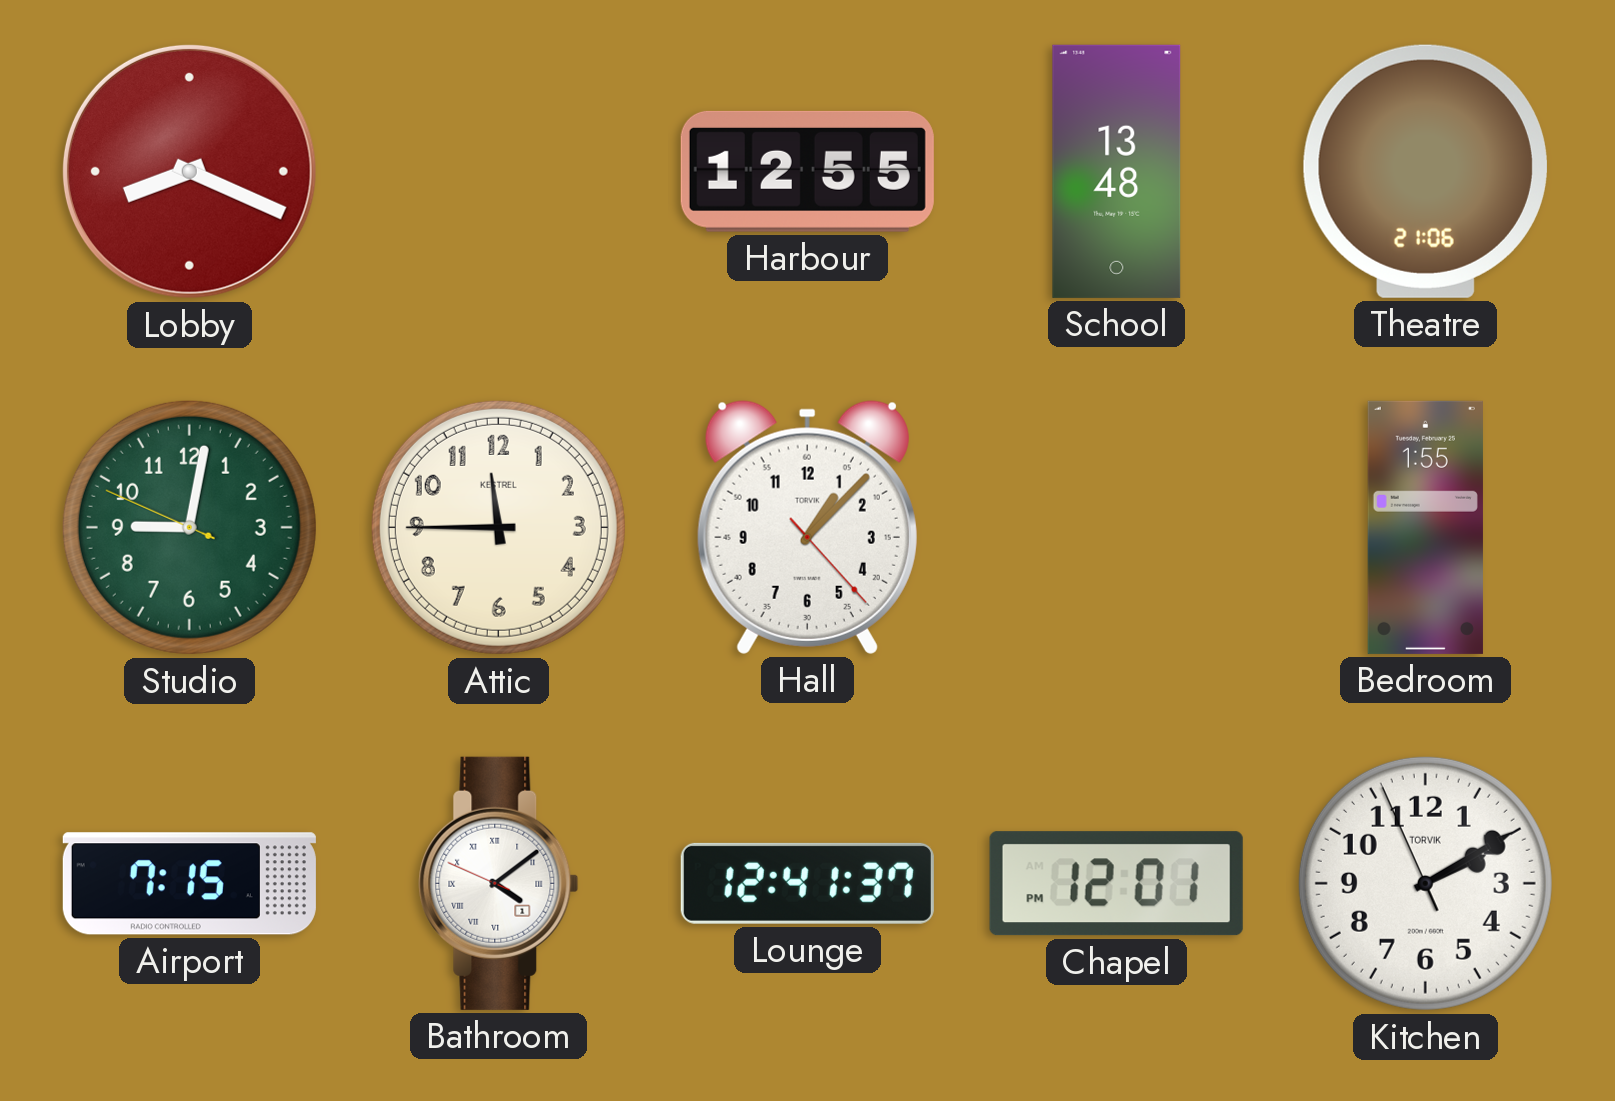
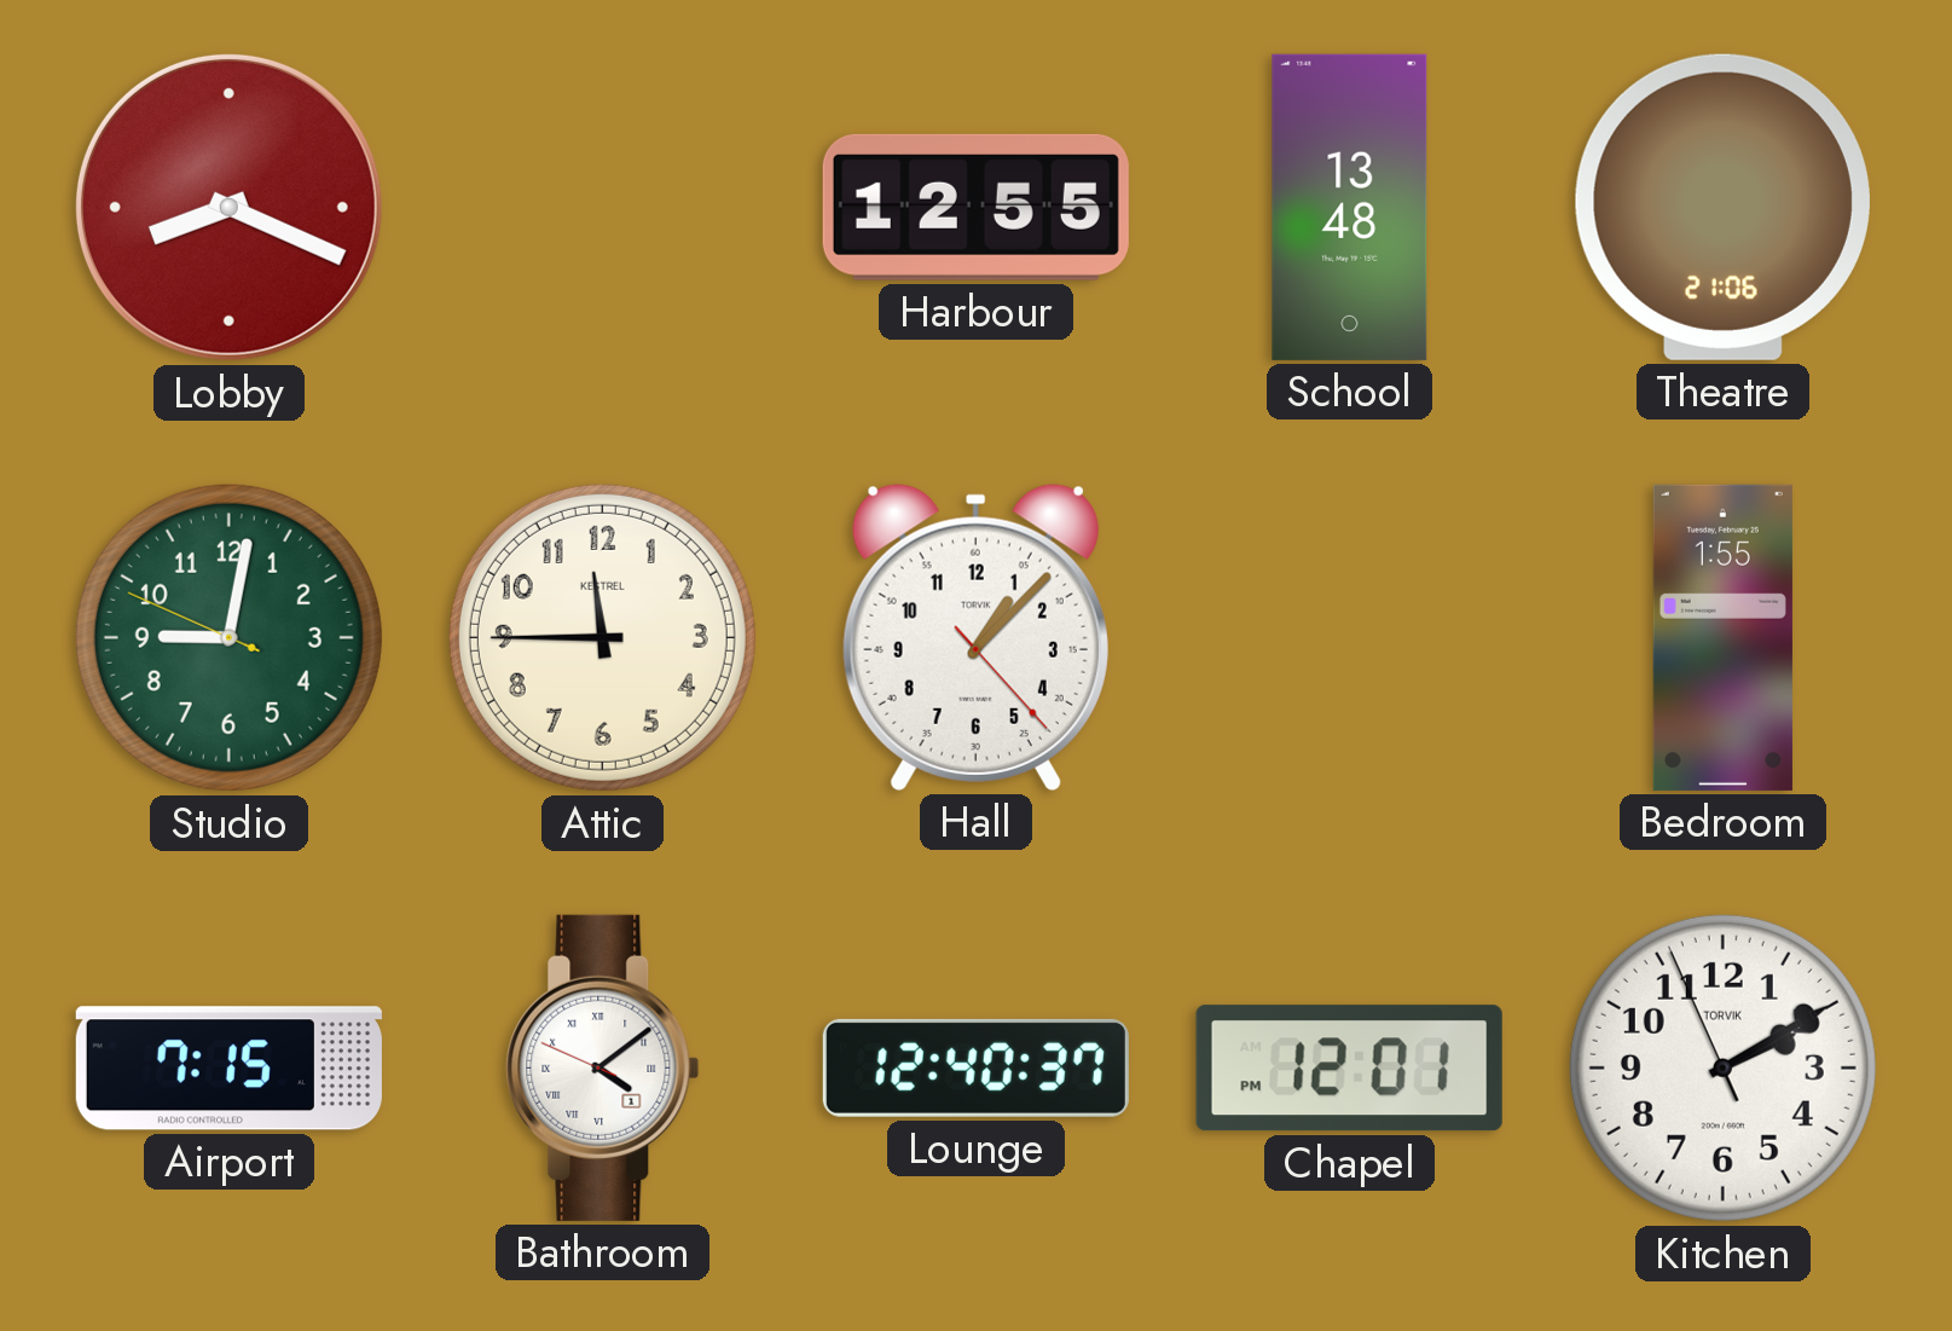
Lounge: 12:41 -> 12:40 (975, 1067)
